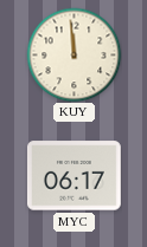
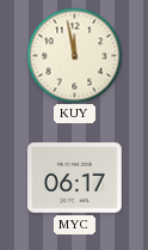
KUY: 11:59 -> 11:58 (74, 55)
